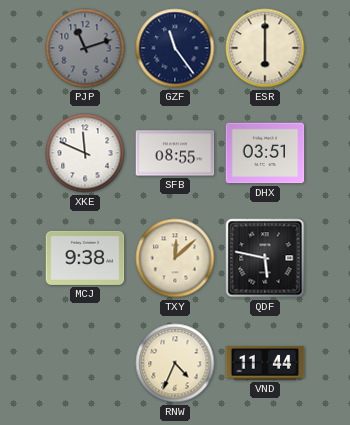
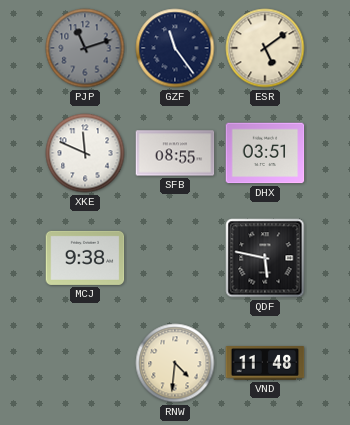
ESR: 6:00 -> 5:09 (265, 48)
TXY: 12:08 -> none (175, 258)
RNW: 4:34 -> 4:31 (175, 363)
VND: 11:44 -> 11:48 (265, 363)
